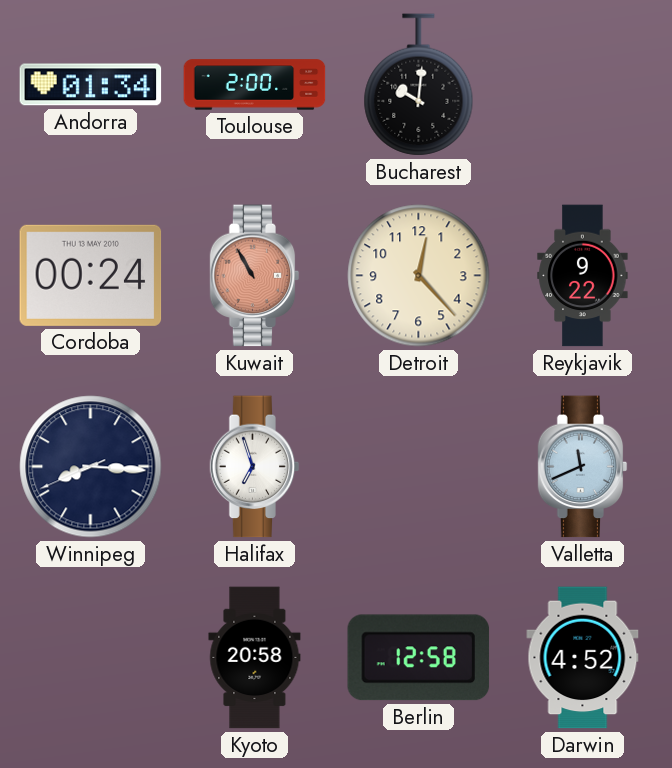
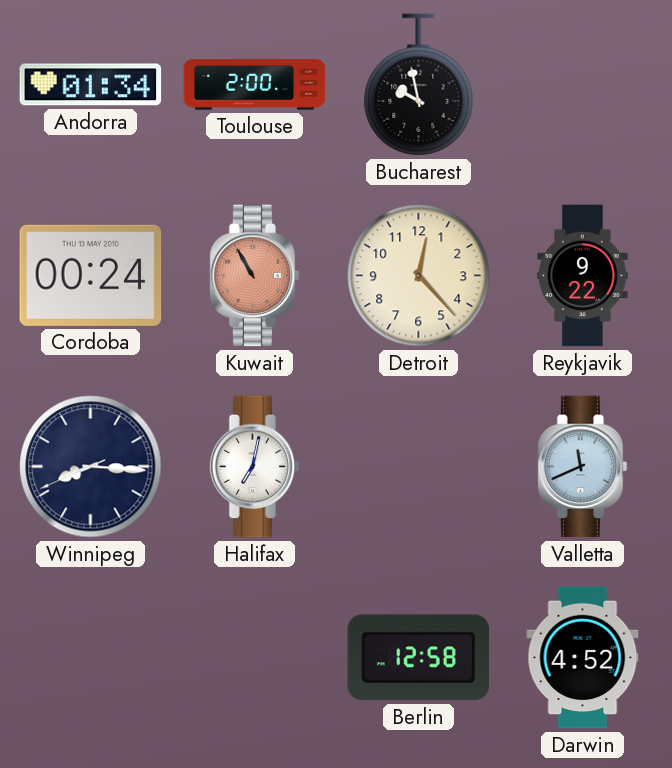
Bucharest: 10:01 -> 9:58 (419, 85)
Halifax: 6:57 -> 7:02 (255, 467)
Kyoto: 20:58 -> none (255, 658)
